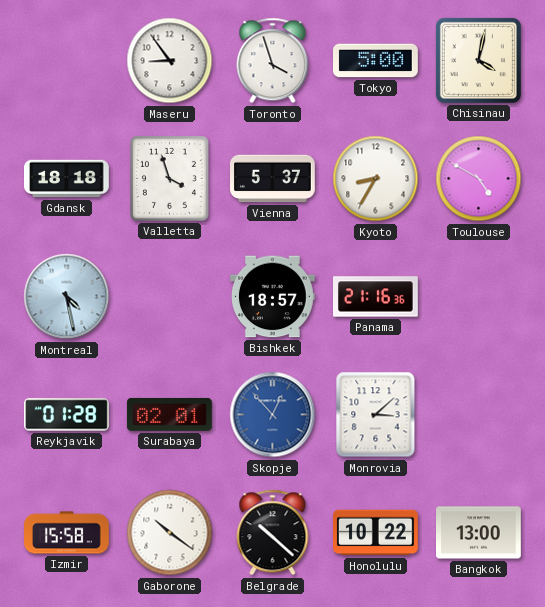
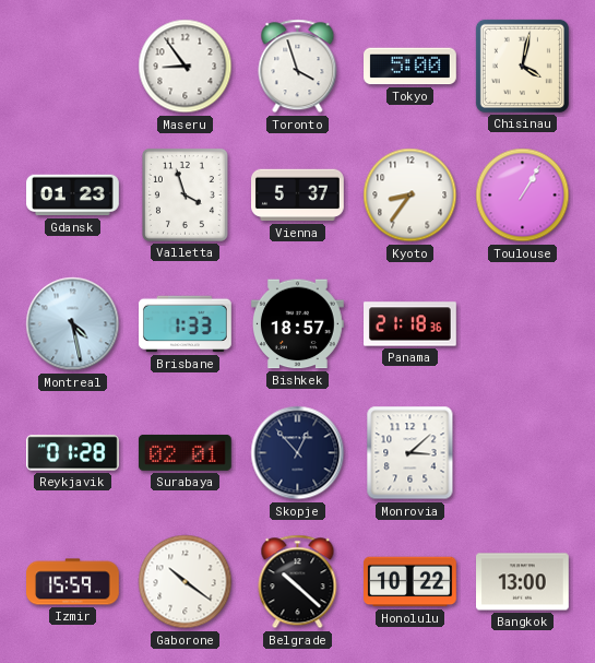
Gdansk: 18:18 -> 01:23 (73, 196)
Kyoto: 8:35 -> 8:36 (410, 196)
Toulouse: 4:50 -> 1:05 (523, 196)
Brisbane: none -> 1:33 (186, 324)
Panama: 21:16 -> 21:18 (410, 324)
Skopje dial: blue -> navy (298, 453)
Izmir: 15:58 -> 15:59 (73, 582)
